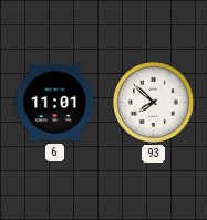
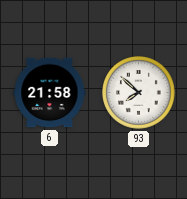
6: 11:01 -> 21:58 (50, 93)
